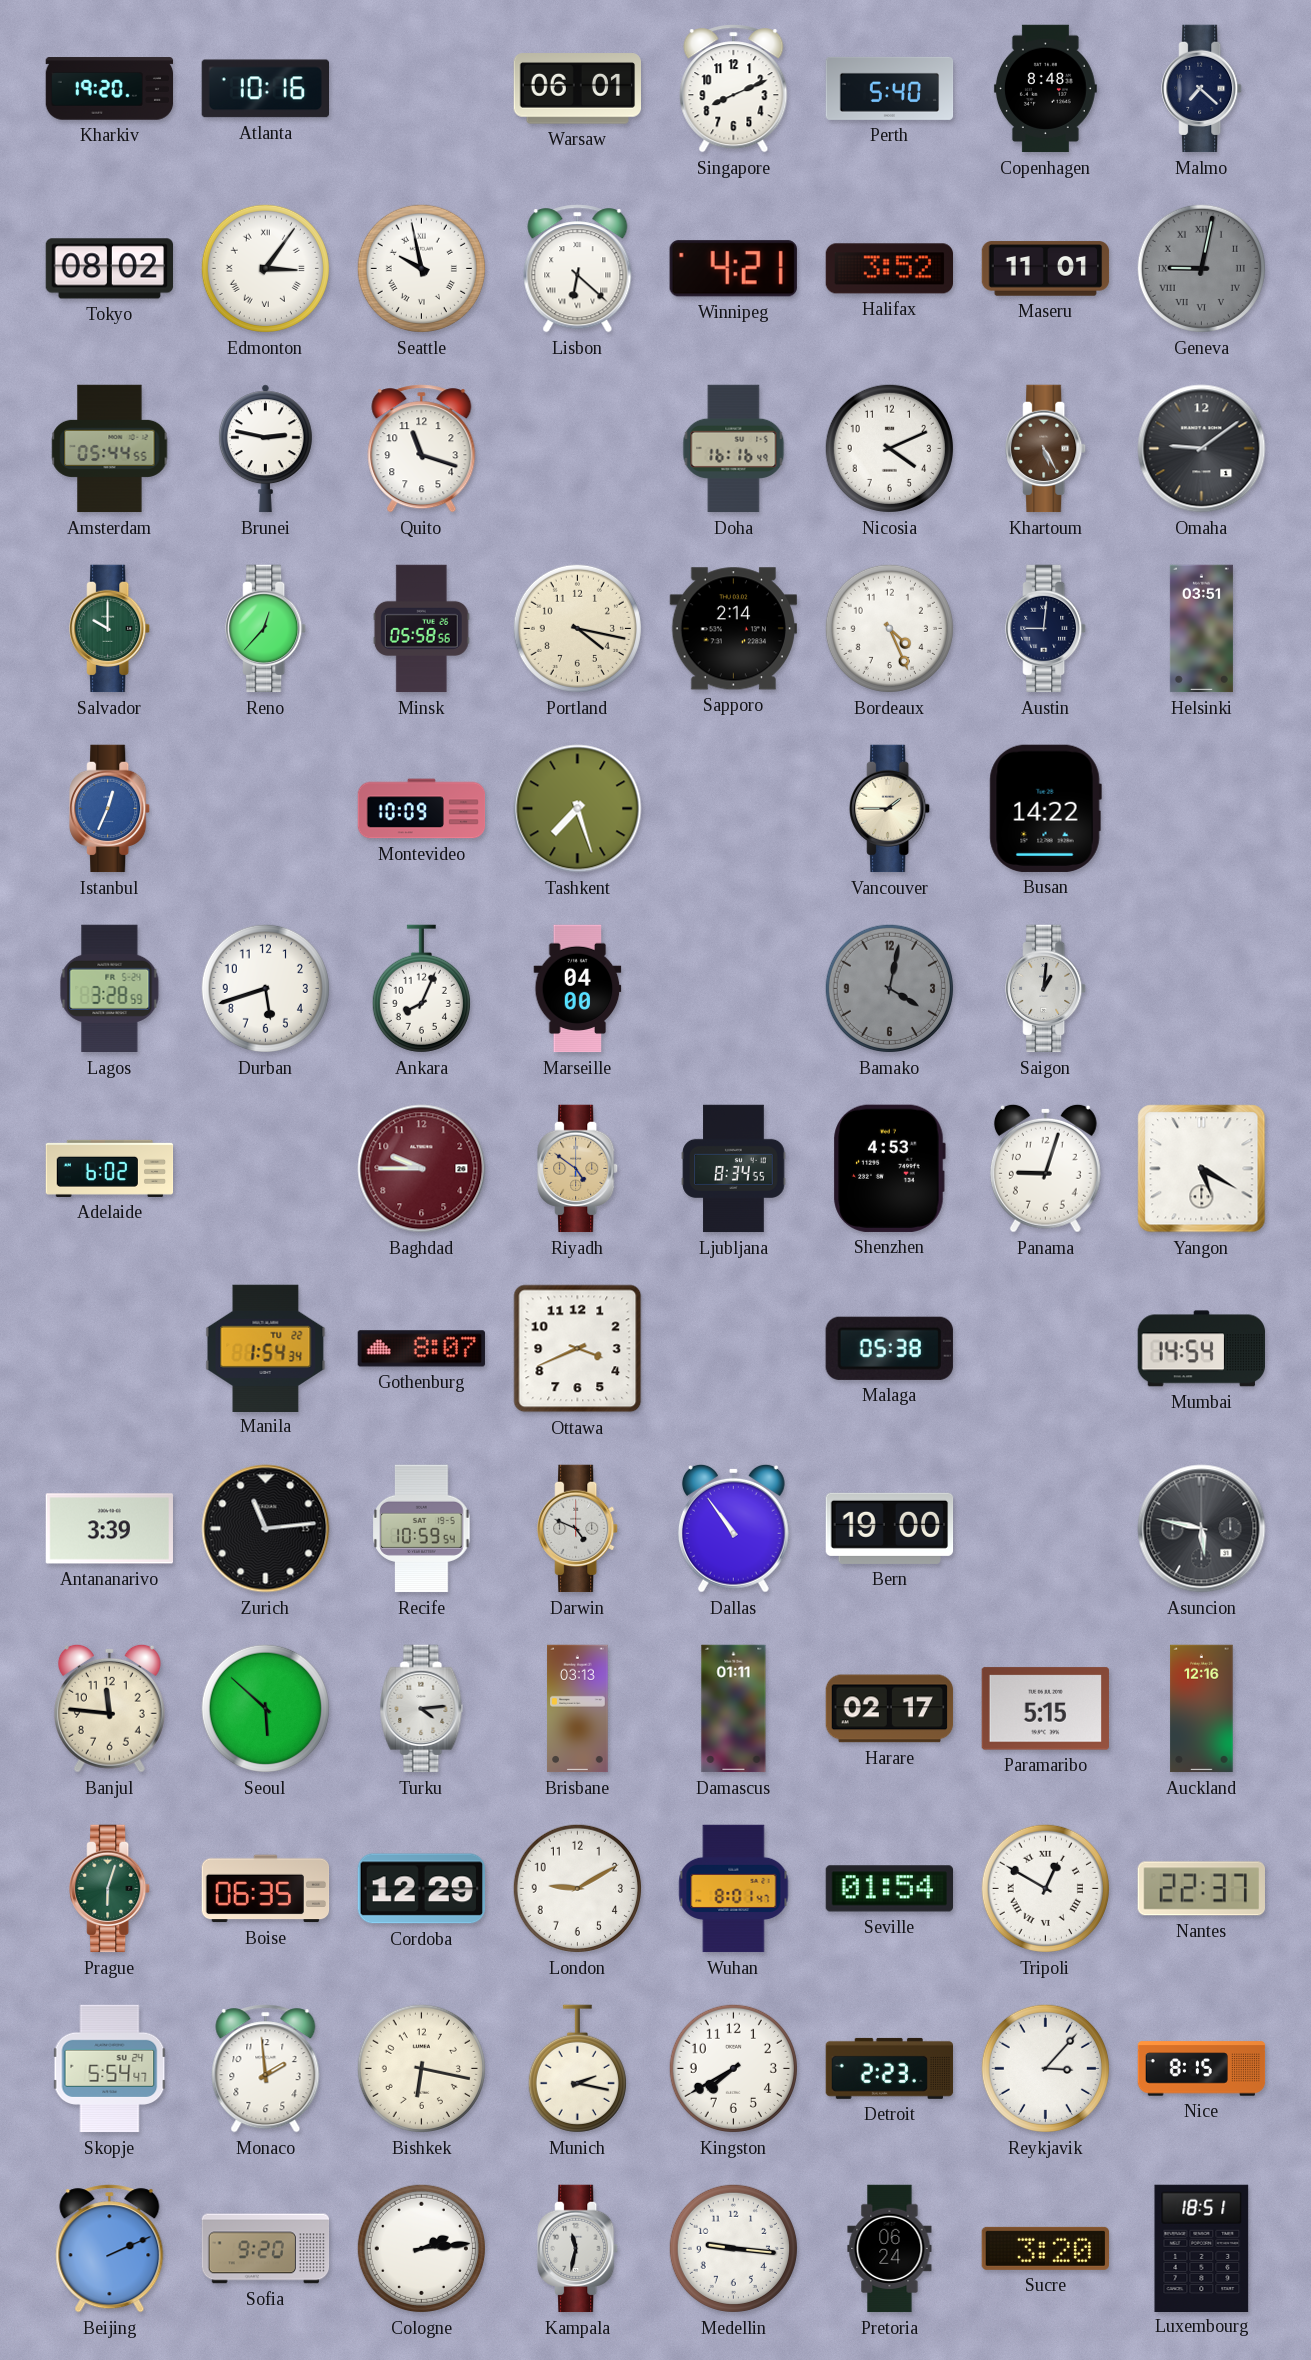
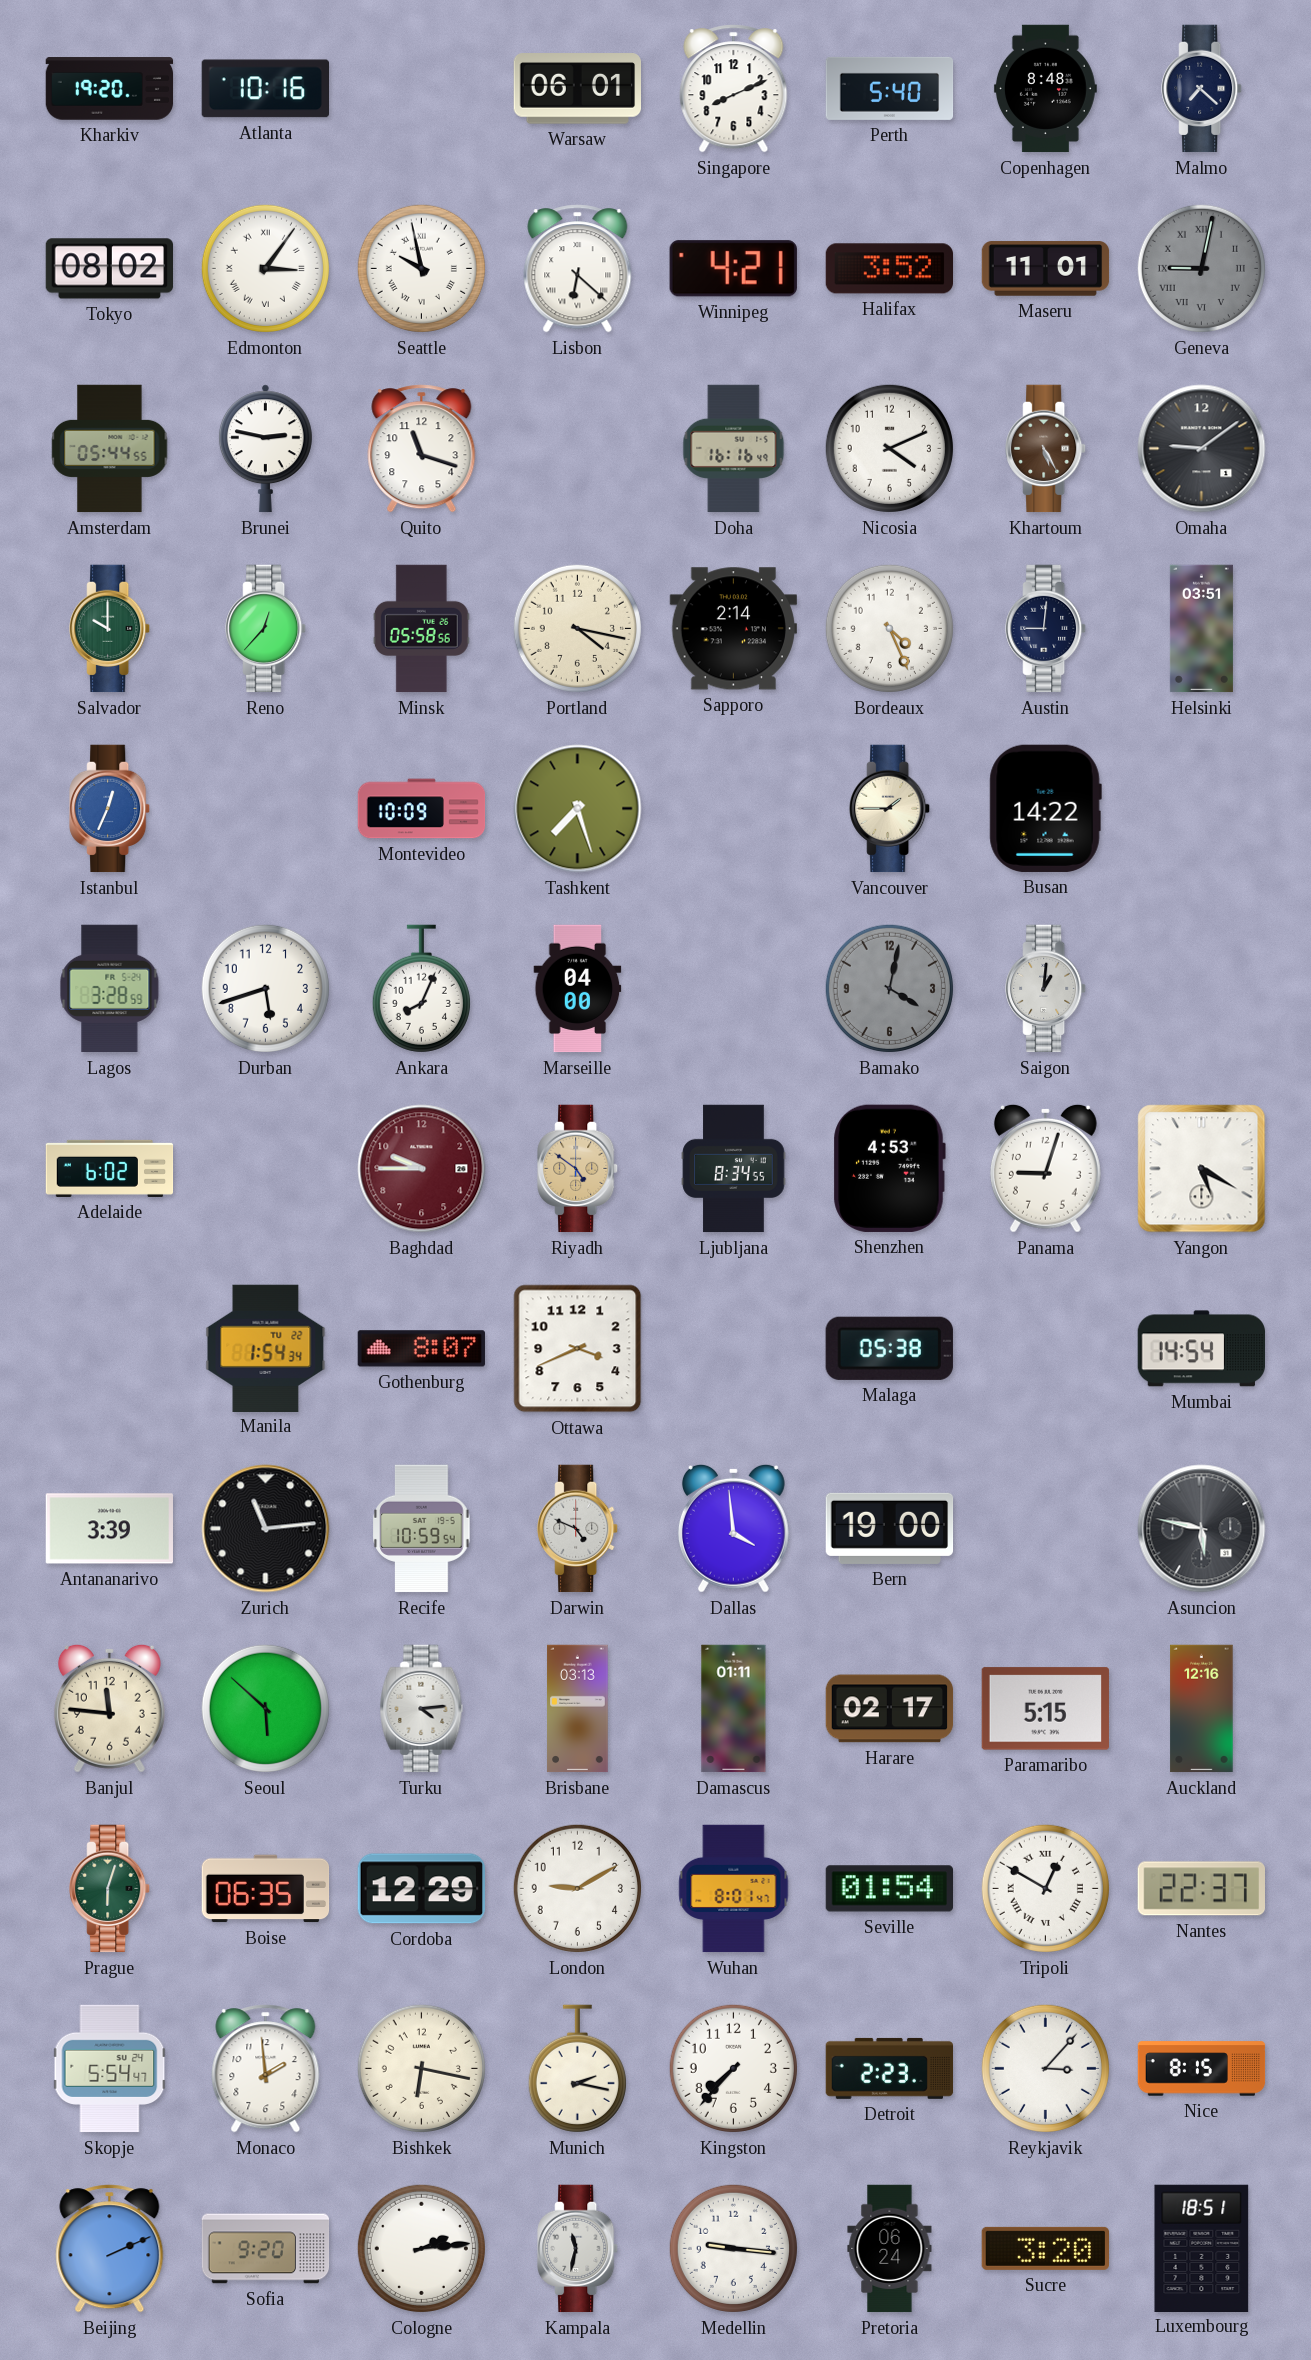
Dallas: 10:54 -> 3:59 (733, 1528)
Kingston: 7:40 -> 7:37 (733, 2068)
